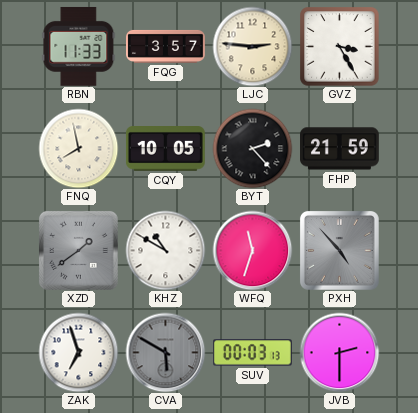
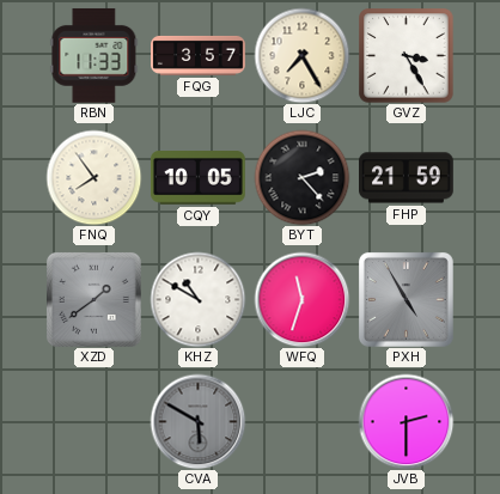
LJC: 2:46 -> 7:25 (301, 55)
FNQ: 7:58 -> 7:54 (93, 177)
PXH: 4:53 -> 4:55 (407, 300)
ZAK: 6:57 -> none (78, 352)
SUV: 00:03 -> none (253, 353)
